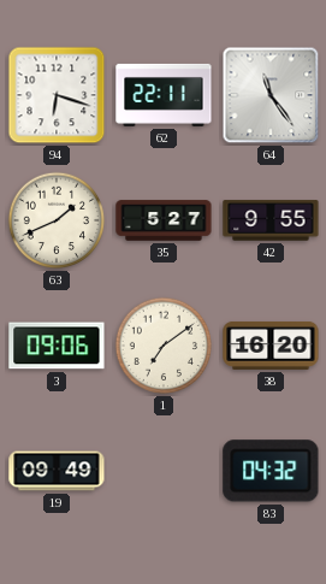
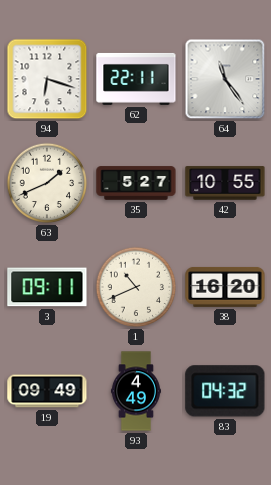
42: 9:55 -> 10:55 (225, 183)
3: 09:06 -> 09:11 (47, 287)
1: 7:09 -> 10:41 (136, 287)
93: none -> 4:49 (136, 391)
